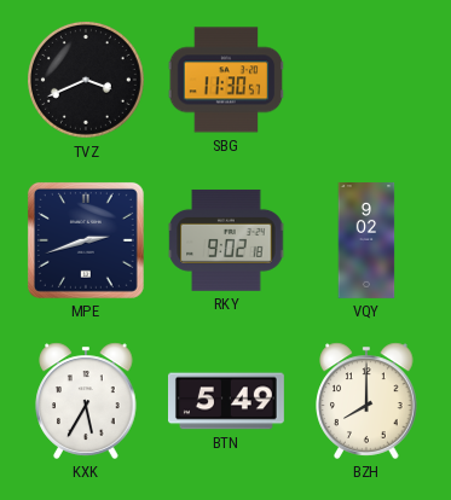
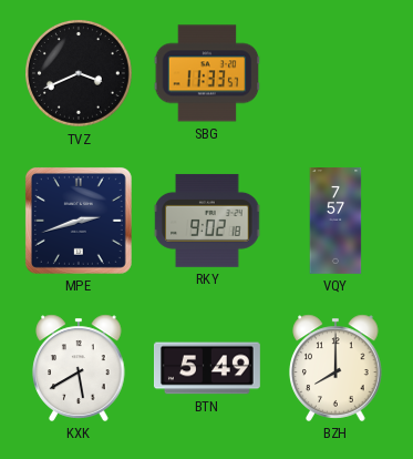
SBG: 11:30 -> 11:33 (207, 73)
VQY: 9:02 -> 7:57 (335, 222)
KXK: 5:35 -> 5:40 (79, 368)
